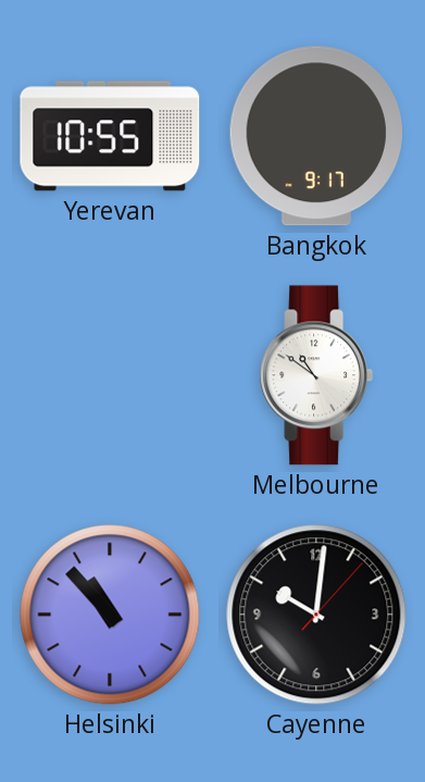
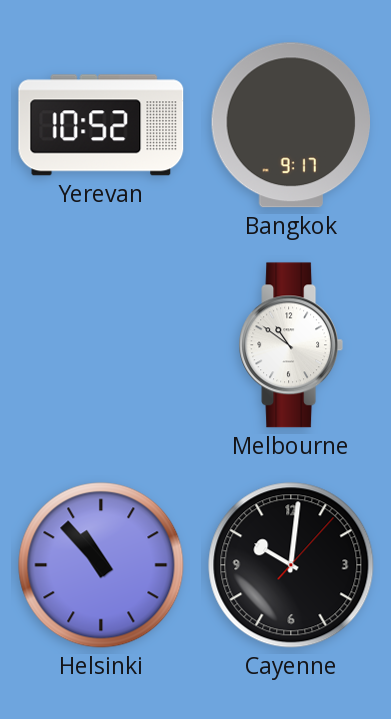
Yerevan: 10:55 -> 10:52 (101, 125)
